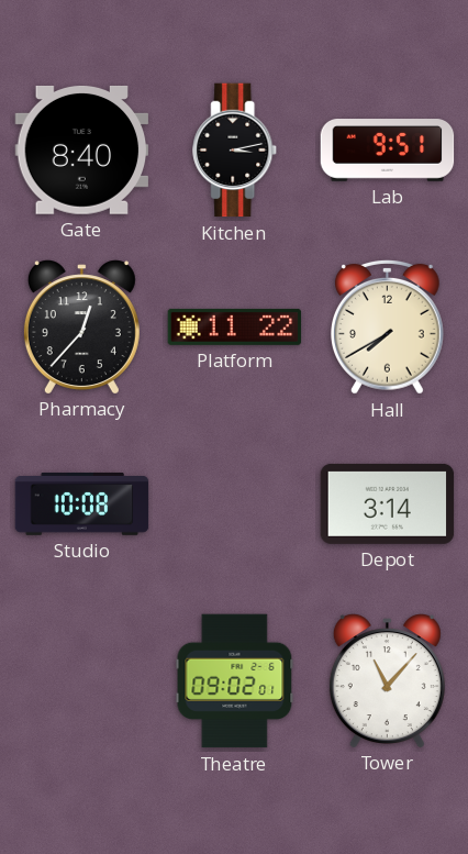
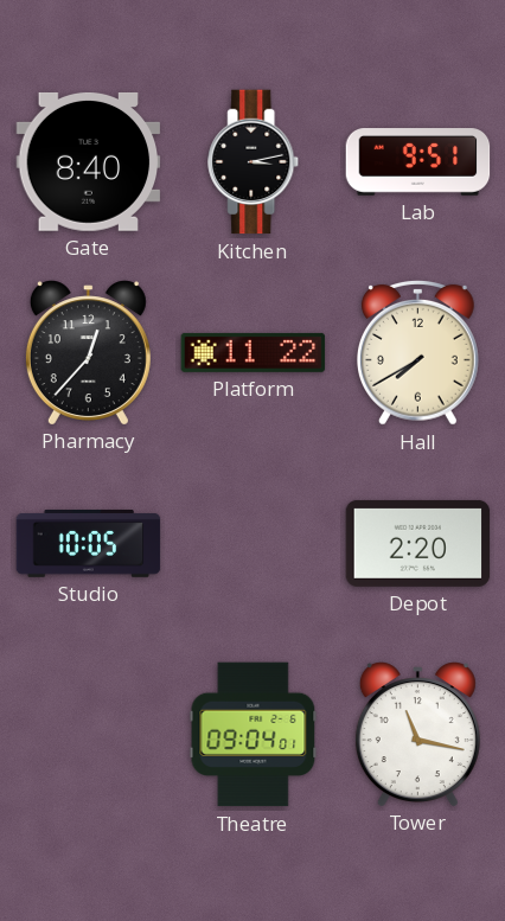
Studio: 10:08 -> 10:05 (89, 543)
Depot: 3:14 -> 2:20 (418, 543)
Theatre: 09:02 -> 09:04 (254, 735)
Tower: 11:07 -> 11:17 (417, 734)
